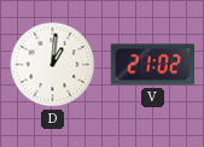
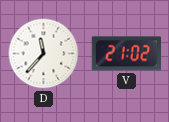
D: 1:01 -> 11:37 (44, 54)
